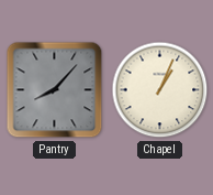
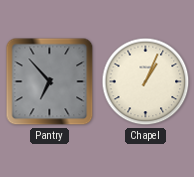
Pantry: 8:07 -> 6:53 (50, 82)
